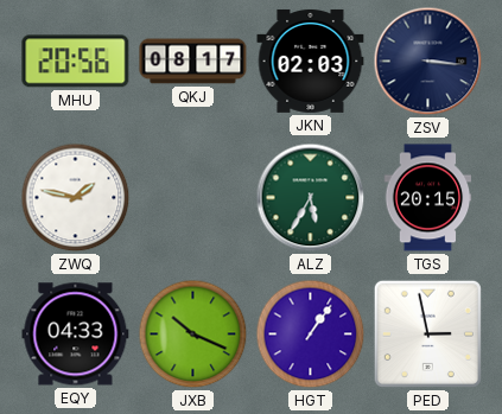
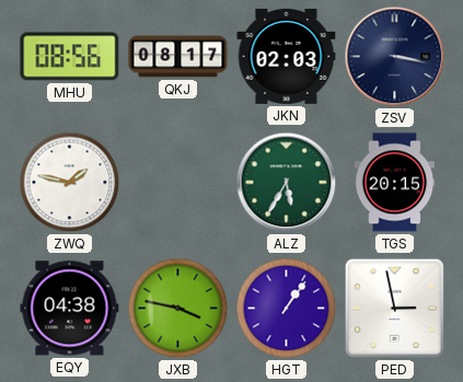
MHU: 20:56 -> 08:56 (70, 57)
ZSV: 3:16 -> 3:17 (395, 57)
EQY: 04:33 -> 04:38 (70, 309)
JXB: 10:19 -> 3:47 (178, 309)
